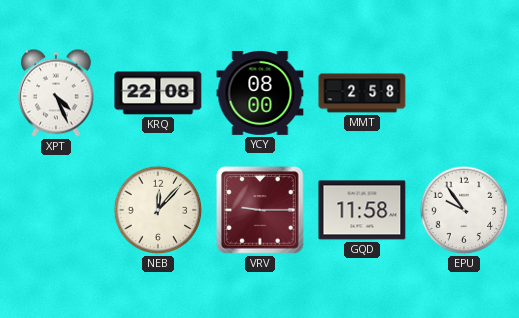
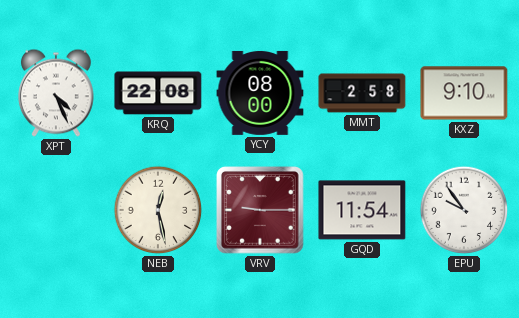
KXZ: none -> 9:10 (464, 93)
NEB: 12:07 -> 12:28 (158, 210)
GQD: 11:58 -> 11:54 (362, 210)
